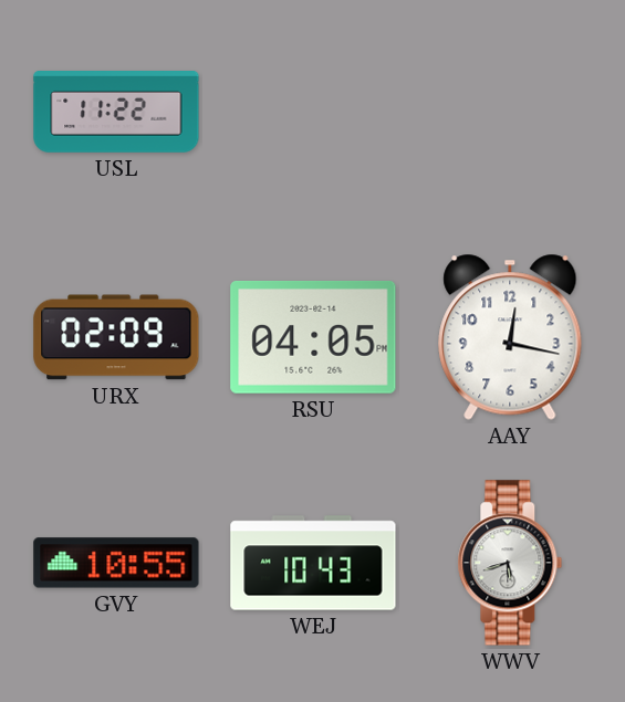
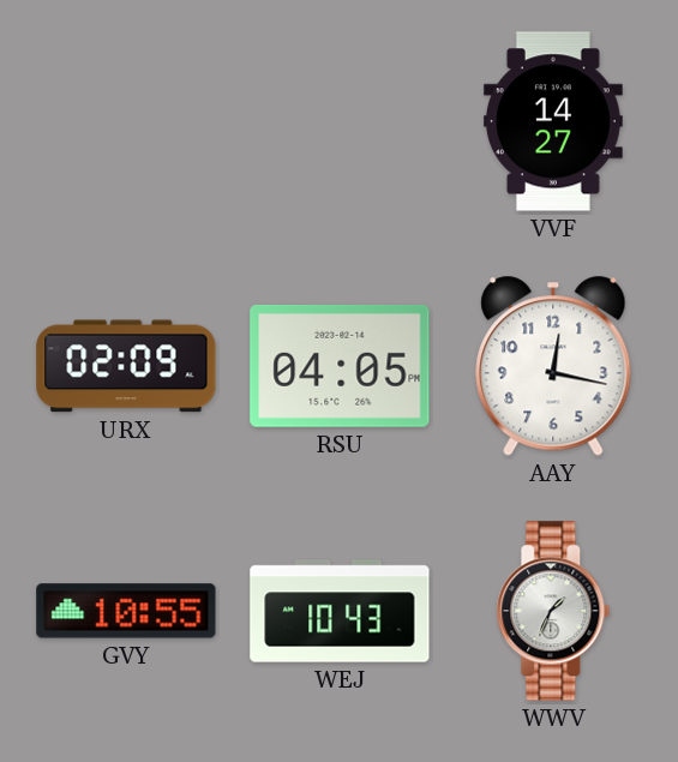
USL: 11:22 -> none (116, 113)
VVF: none -> 14:27 (553, 121)
WWV: 5:42 -> 1:34 (553, 611)
